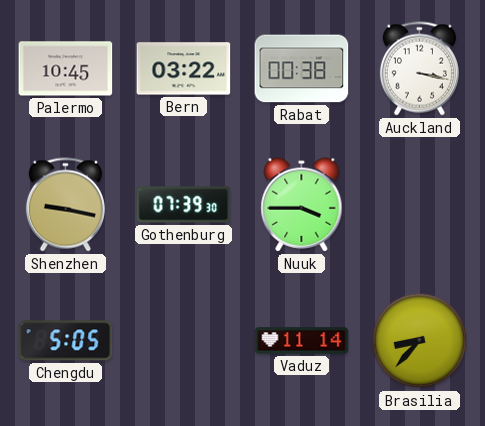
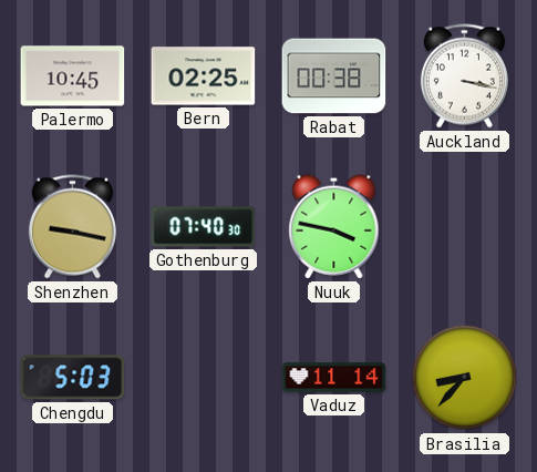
Bern: 03:22 -> 02:25 (204, 76)
Gothenburg: 07:39 -> 07:40 (204, 227)
Nuuk: 3:45 -> 3:47 (334, 227)
Chengdu: 5:05 -> 5:03 (73, 378)
